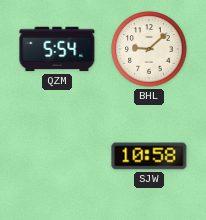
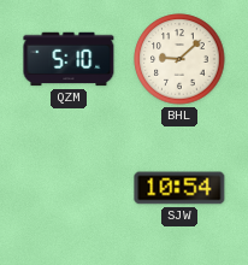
QZM: 5:54 -> 5:10 (69, 59)
SJW: 10:58 -> 10:54 (179, 188)
